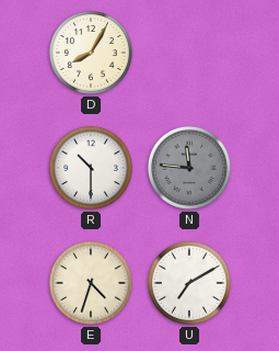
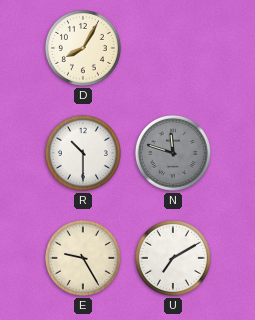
N: 11:46 -> 11:48 (173, 153)
E: 4:33 -> 9:25 (83, 258)
